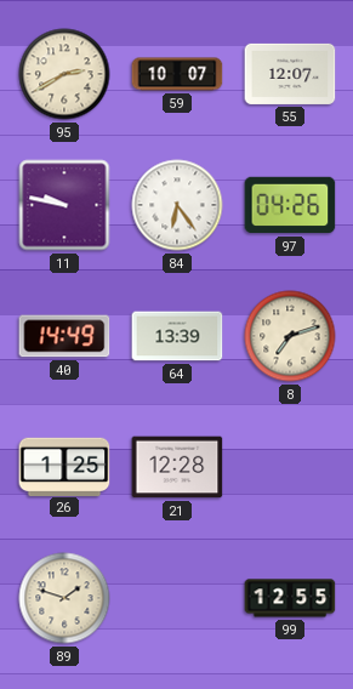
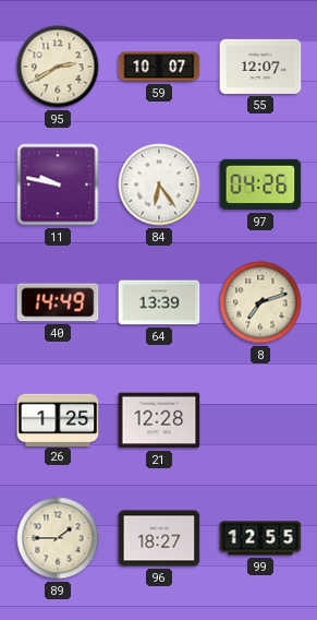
89: 1:48 -> 1:45 (58, 538)
96: none -> 18:27 (159, 538)
